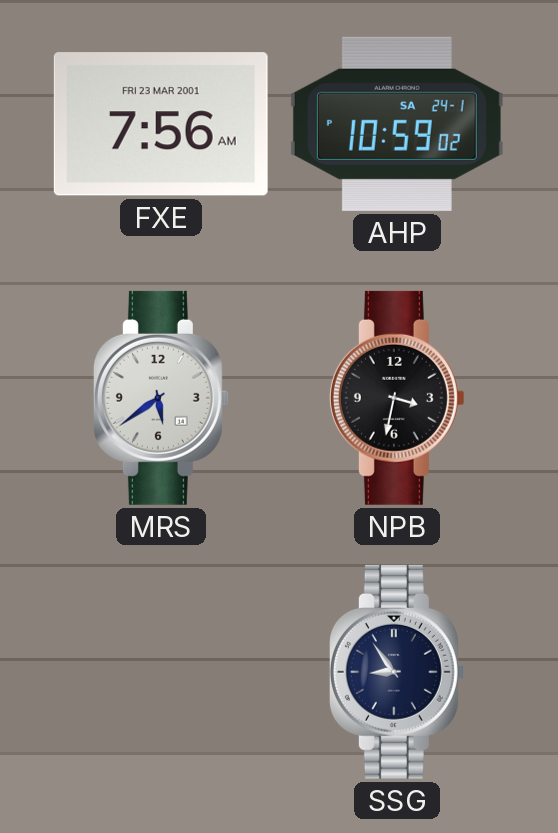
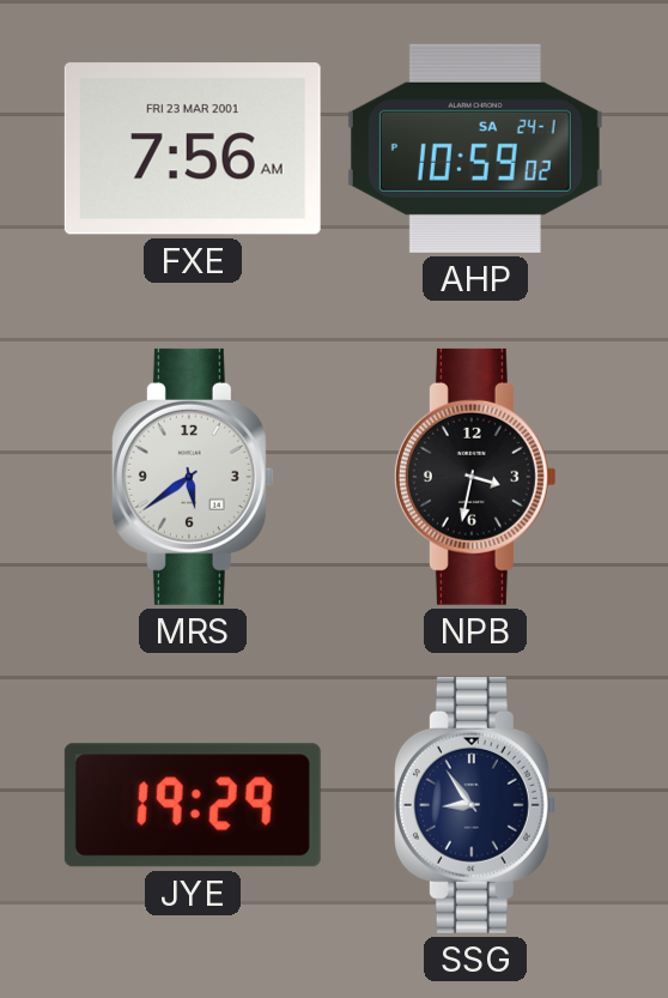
JYE: none -> 19:29 (193, 805)
